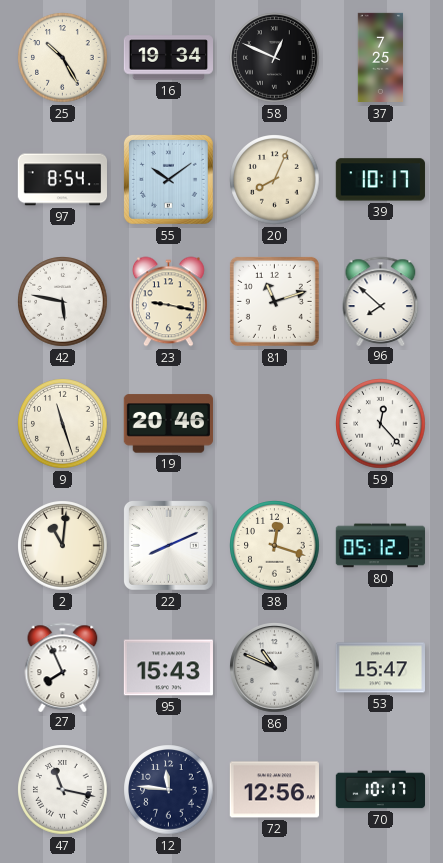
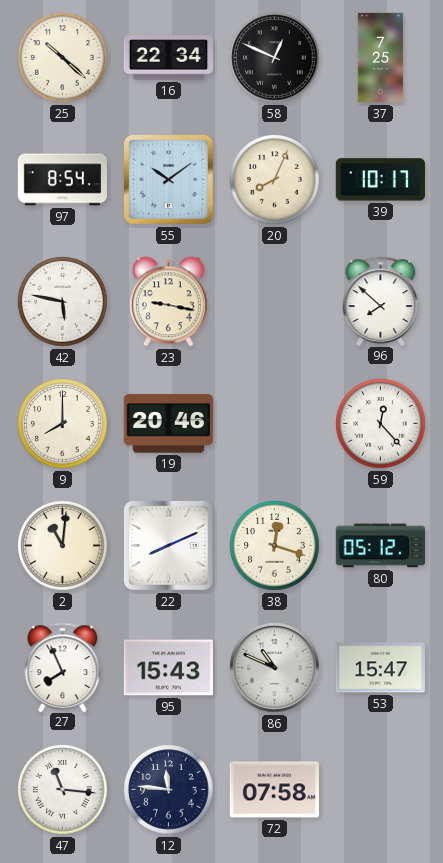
25: 10:25 -> 10:22 (63, 58)
16: 19:34 -> 22:34 (168, 58)
81: 11:12 -> none (274, 301)
9: 11:27 -> 8:00 (63, 424)
47: 11:17 -> 11:16 (63, 790)
72: 12:56 -> 07:58 (274, 790)
70: 10:17 -> none (380, 790)
